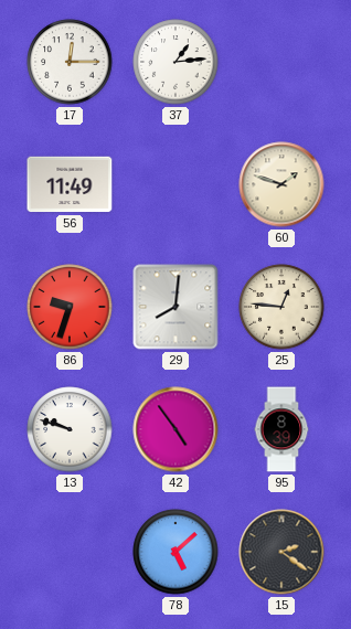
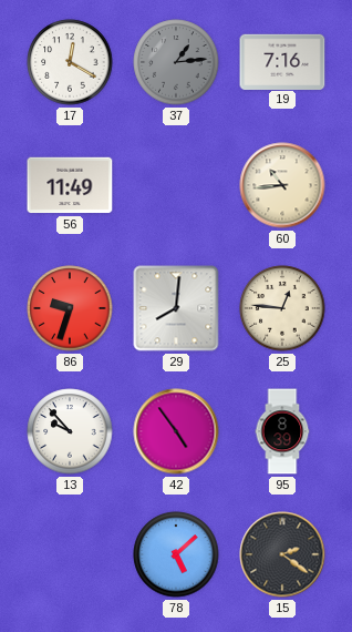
17: 12:15 -> 12:20 (70, 62)
37 dial: white -> grey (176, 62)
19: none -> 7:16 (282, 61)
60: 1:48 -> 10:44 (282, 185)
13: 9:48 -> 9:53 (70, 431)
